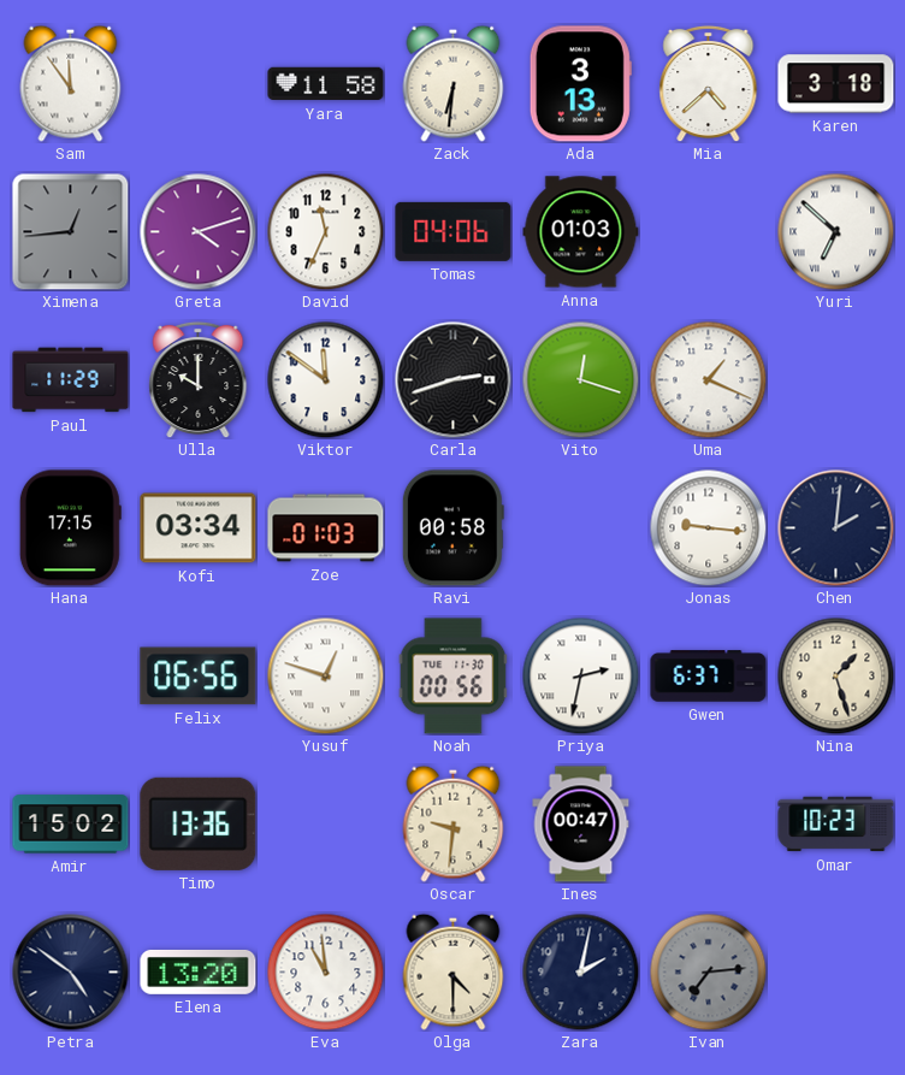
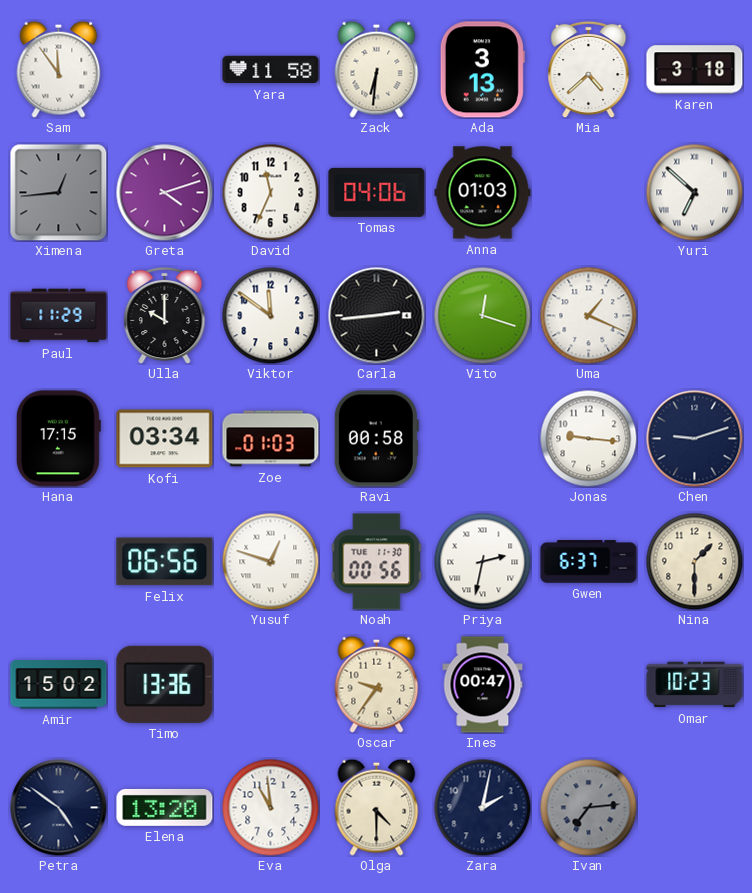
Carla: 2:42 -> 2:44 (377, 316)
Chen: 2:01 -> 9:12 (695, 439)
Nina: 1:27 -> 1:30 (694, 561)
Oscar: 9:31 -> 9:36 (377, 684)
